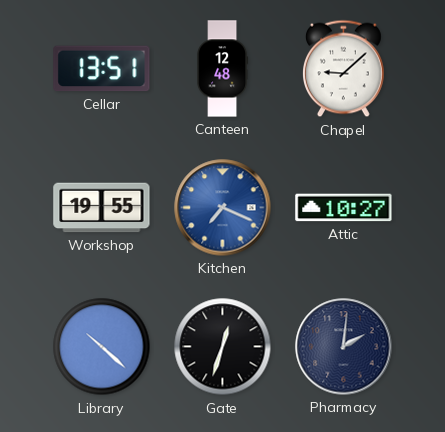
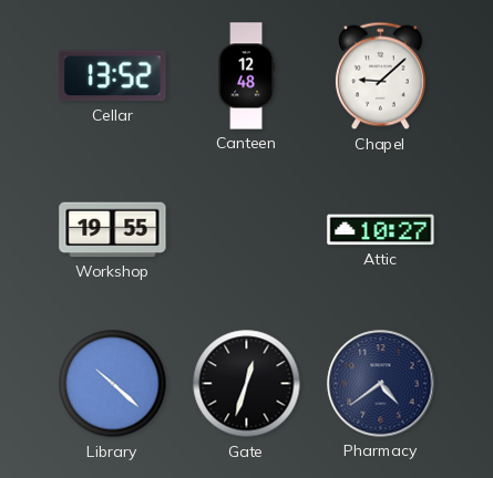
Cellar: 13:51 -> 13:52 (113, 76)
Kitchen: 7:19 -> none (223, 208)
Pharmacy: 2:01 -> 4:39 (381, 384)
